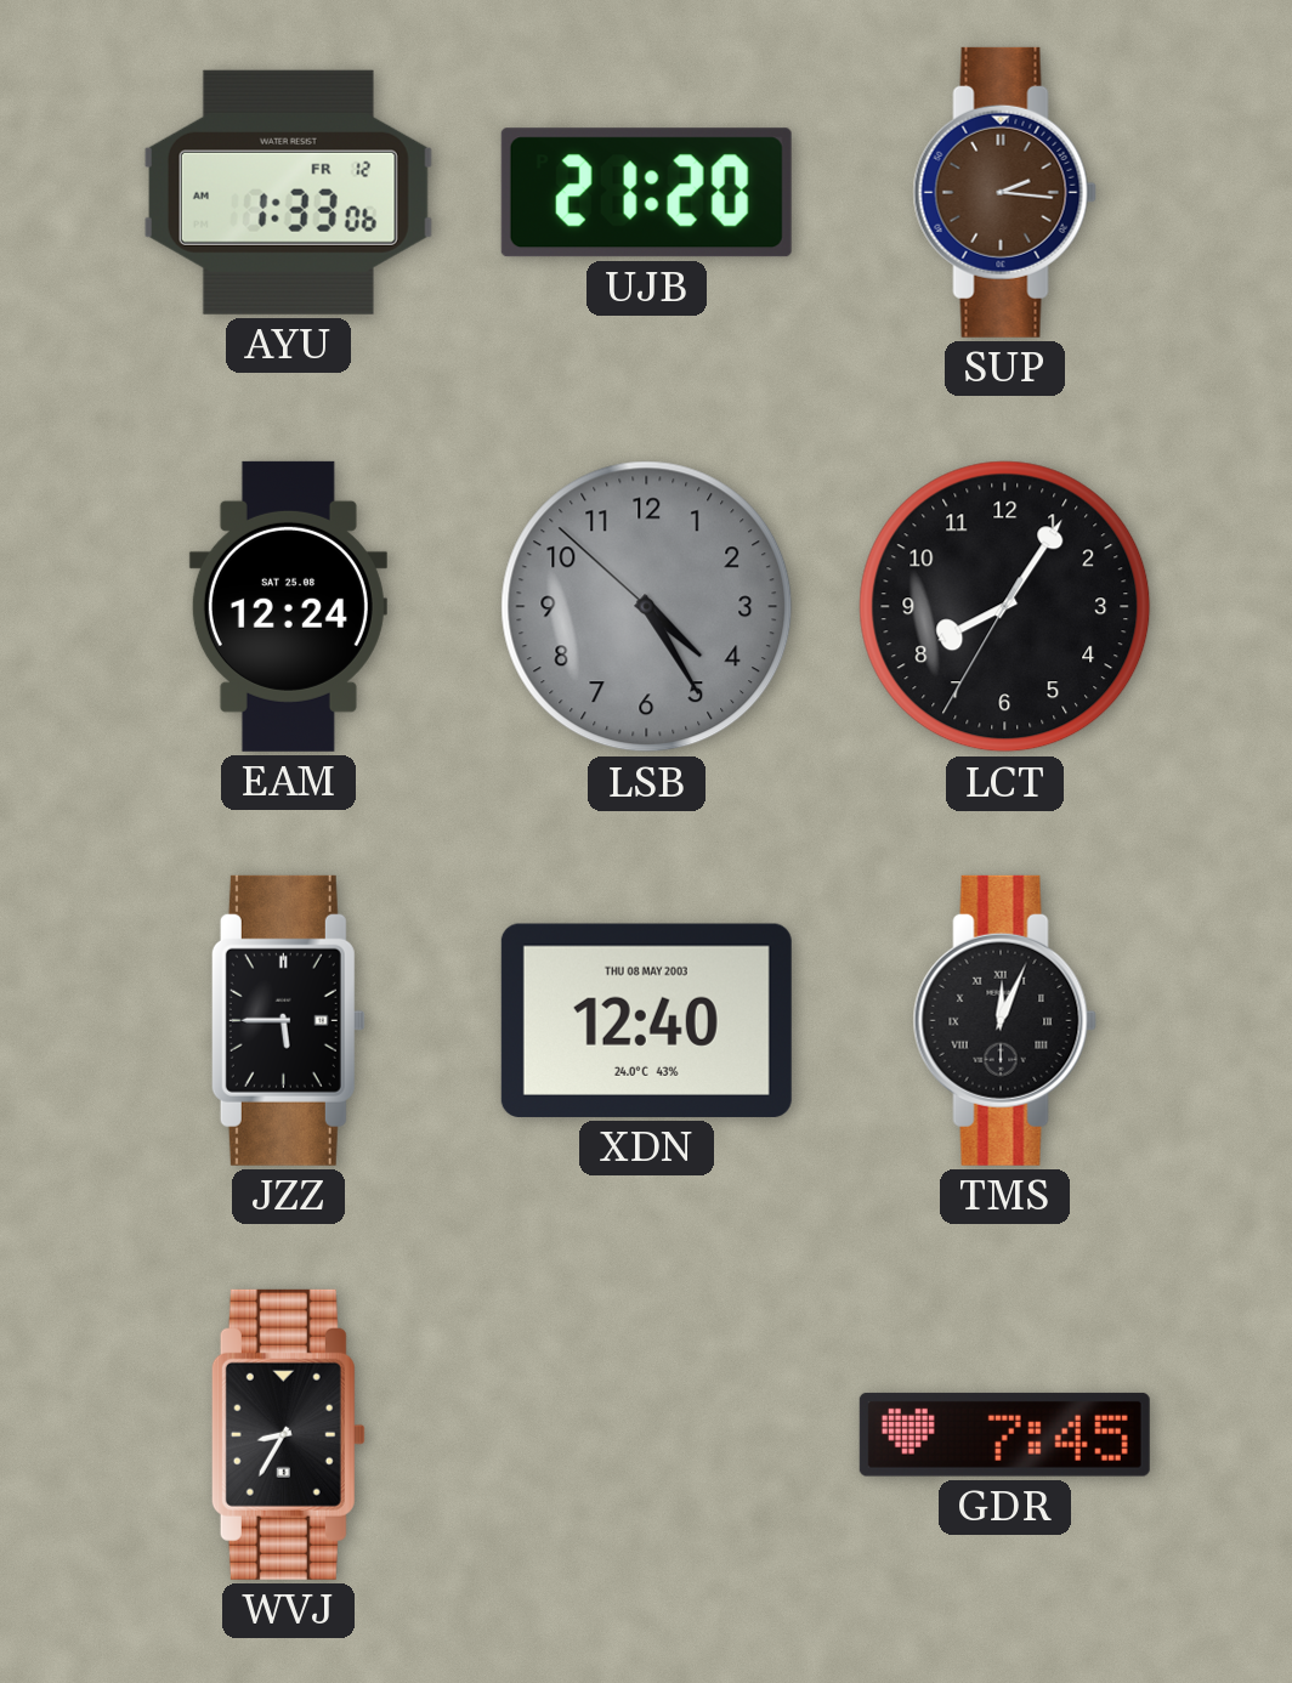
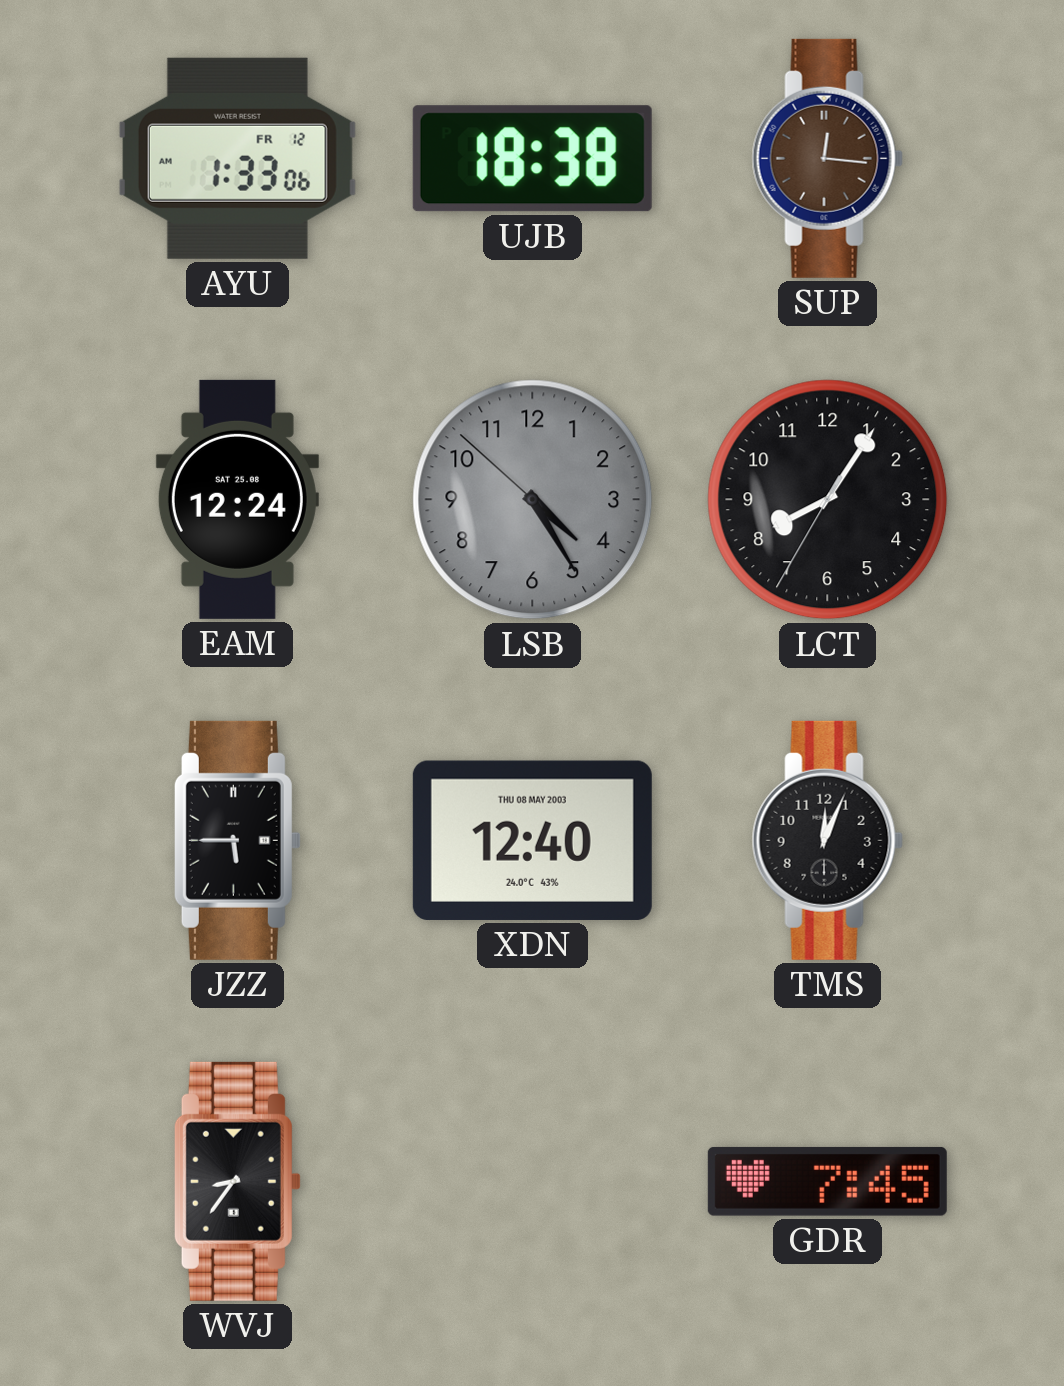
UJB: 21:20 -> 18:38 (532, 159)
SUP: 2:16 -> 12:16 (827, 158)
TMS numerals: Roman -> Arabic (827, 840)
WVJ: 8:35 -> 8:36 (237, 1181)
